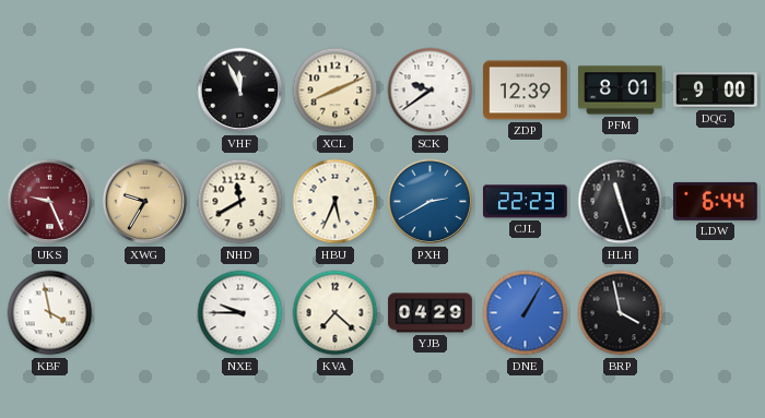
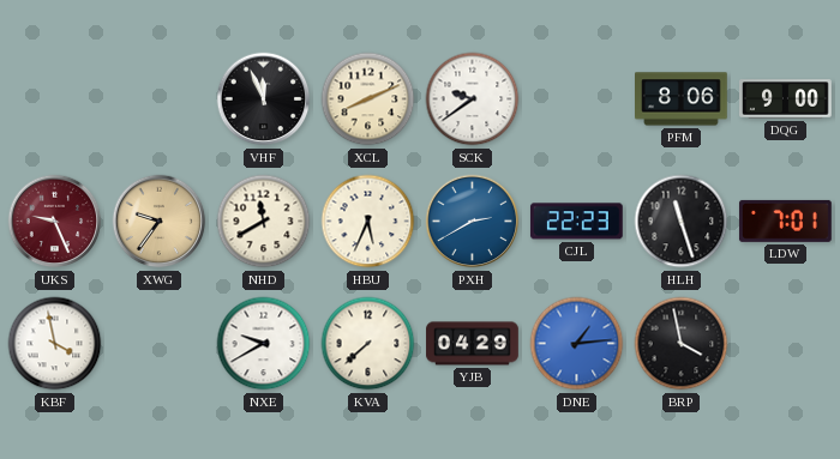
ZDP: 12:39 -> none (526, 91)
PFM: 8:01 -> 8:06 (682, 99)
XWG: 9:35 -> 9:36 (160, 222)
LDW: 6:44 -> 7:01 (786, 221)
NXE: 9:45 -> 9:40 (264, 344)
KVA: 7:22 -> 7:38 (368, 344)
DNE: 1:05 -> 1:14 (577, 344)
